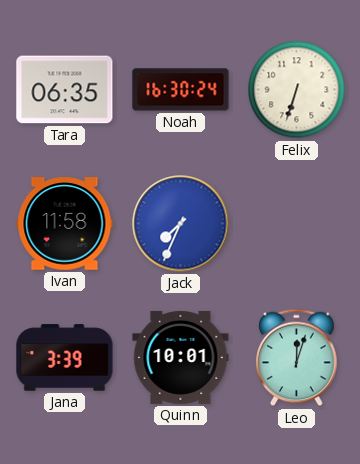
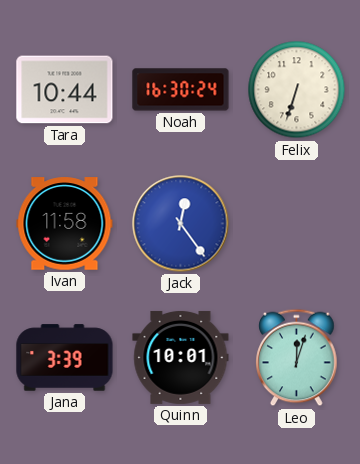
Tara: 06:35 -> 10:44 (65, 90)
Jack: 7:34 -> 12:24 (181, 224)
